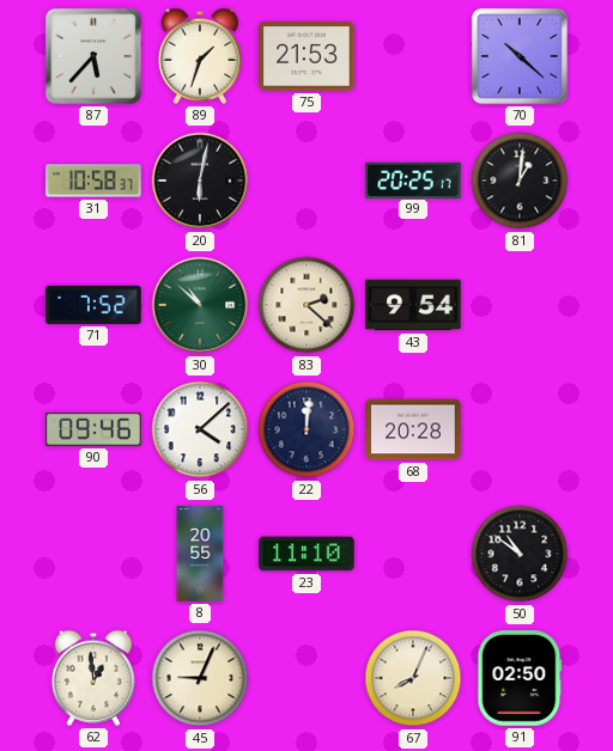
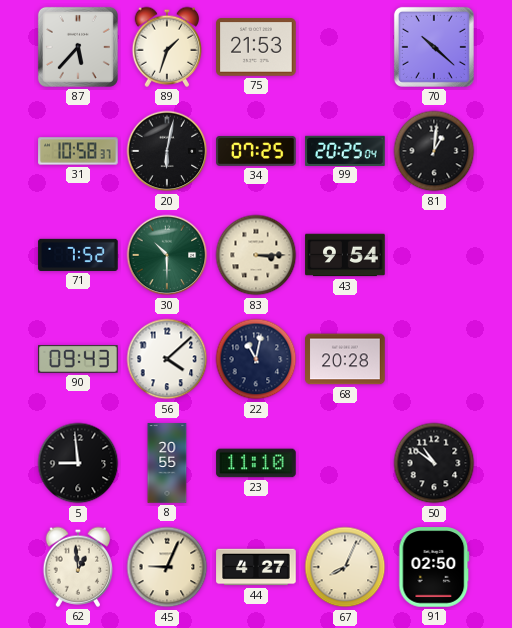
34: none -> 07:25 (256, 151)
99: 20:25:17 -> 20:25:04 (345, 150)
30: 10:52 -> 10:30 (167, 255)
83: 2:22 -> 3:15 (256, 255)
90: 09:46 -> 09:43 (78, 360)
22: 12:01 -> 11:02 (256, 359)
5: none -> 8:59 (78, 463)
44: none -> 4:27 (256, 567)
